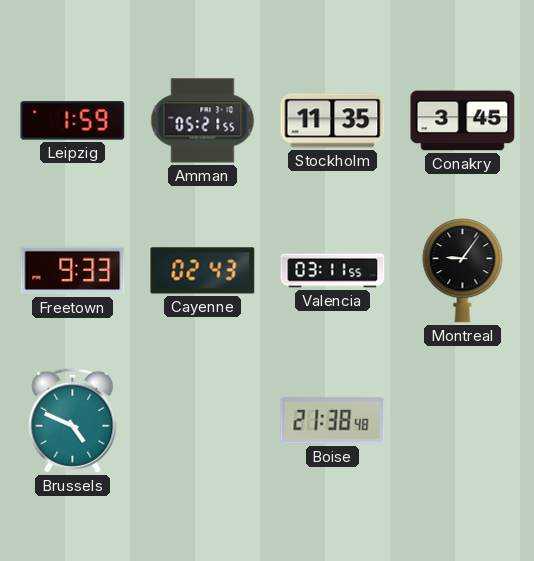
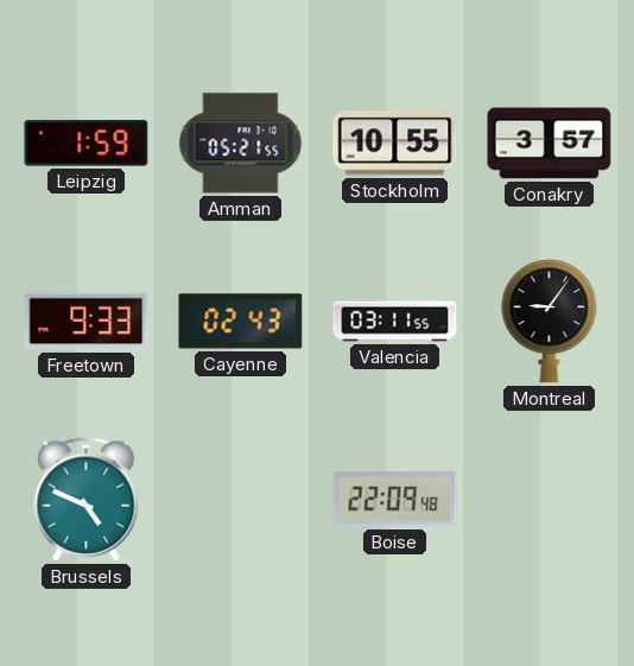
Stockholm: 11:35 -> 10:55 (395, 144)
Conakry: 3:45 -> 3:57 (550, 144)
Boise: 21:38 -> 22:09 (395, 500)
